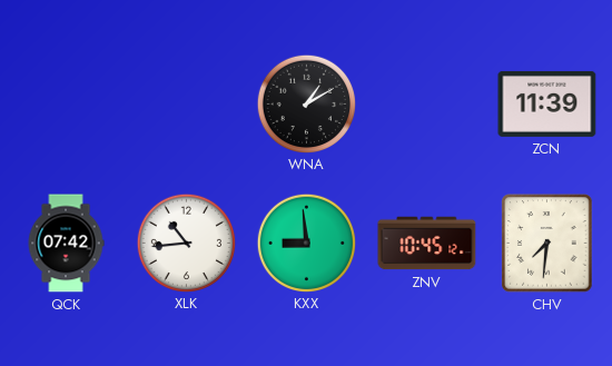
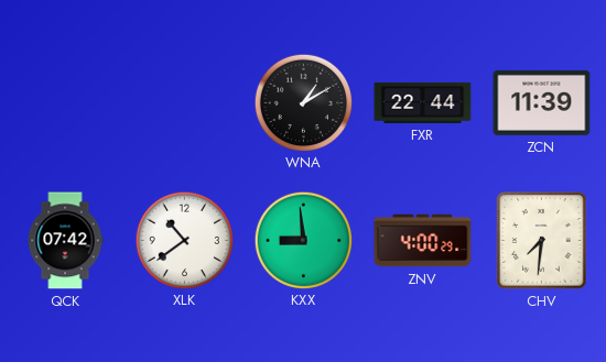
FXR: none -> 22:44 (423, 102)
XLK: 10:44 -> 10:39 (184, 240)
ZNV: 10:45 -> 4:00 (423, 241)
